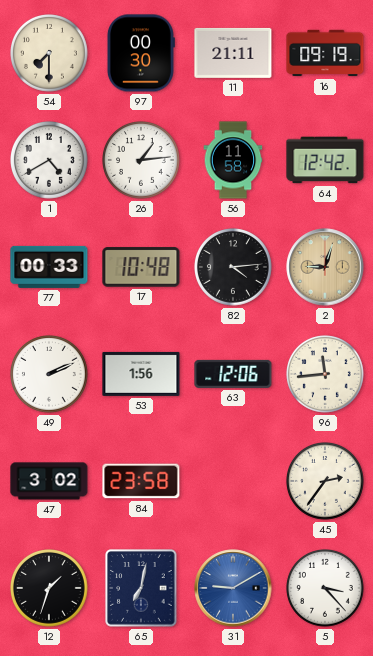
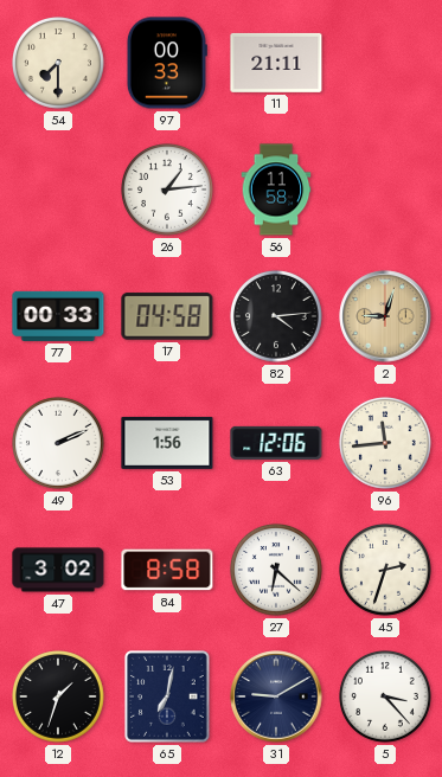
97: 00:30 -> 00:33 (166, 63)
16: 09:19 -> none (325, 53)
1: 4:40 -> none (50, 161)
64: 12:42 -> none (325, 160)
17: 10:48 -> 04:58 (167, 316)
84: 23:58 -> 8:58 (167, 570)
27: none -> 6:22 (277, 571)
45: 2:36 -> 2:33 (386, 571)
31 dial: blue -> navy (276, 696)
